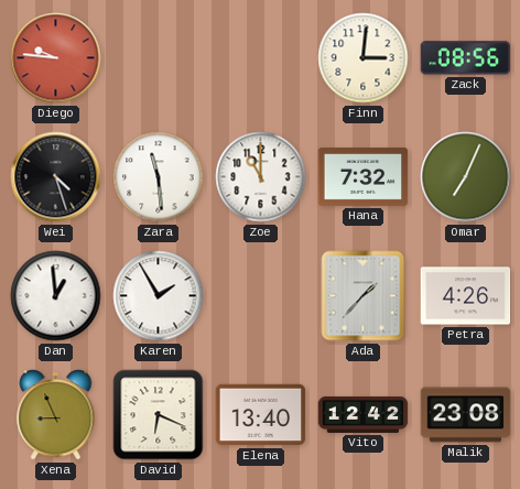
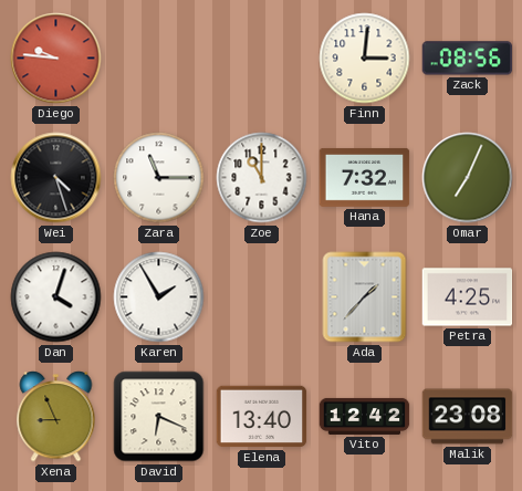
Zara: 11:29 -> 11:15 (159, 178)
Dan: 12:59 -> 4:03 (56, 297)
Petra: 4:26 -> 4:25 (468, 297)
